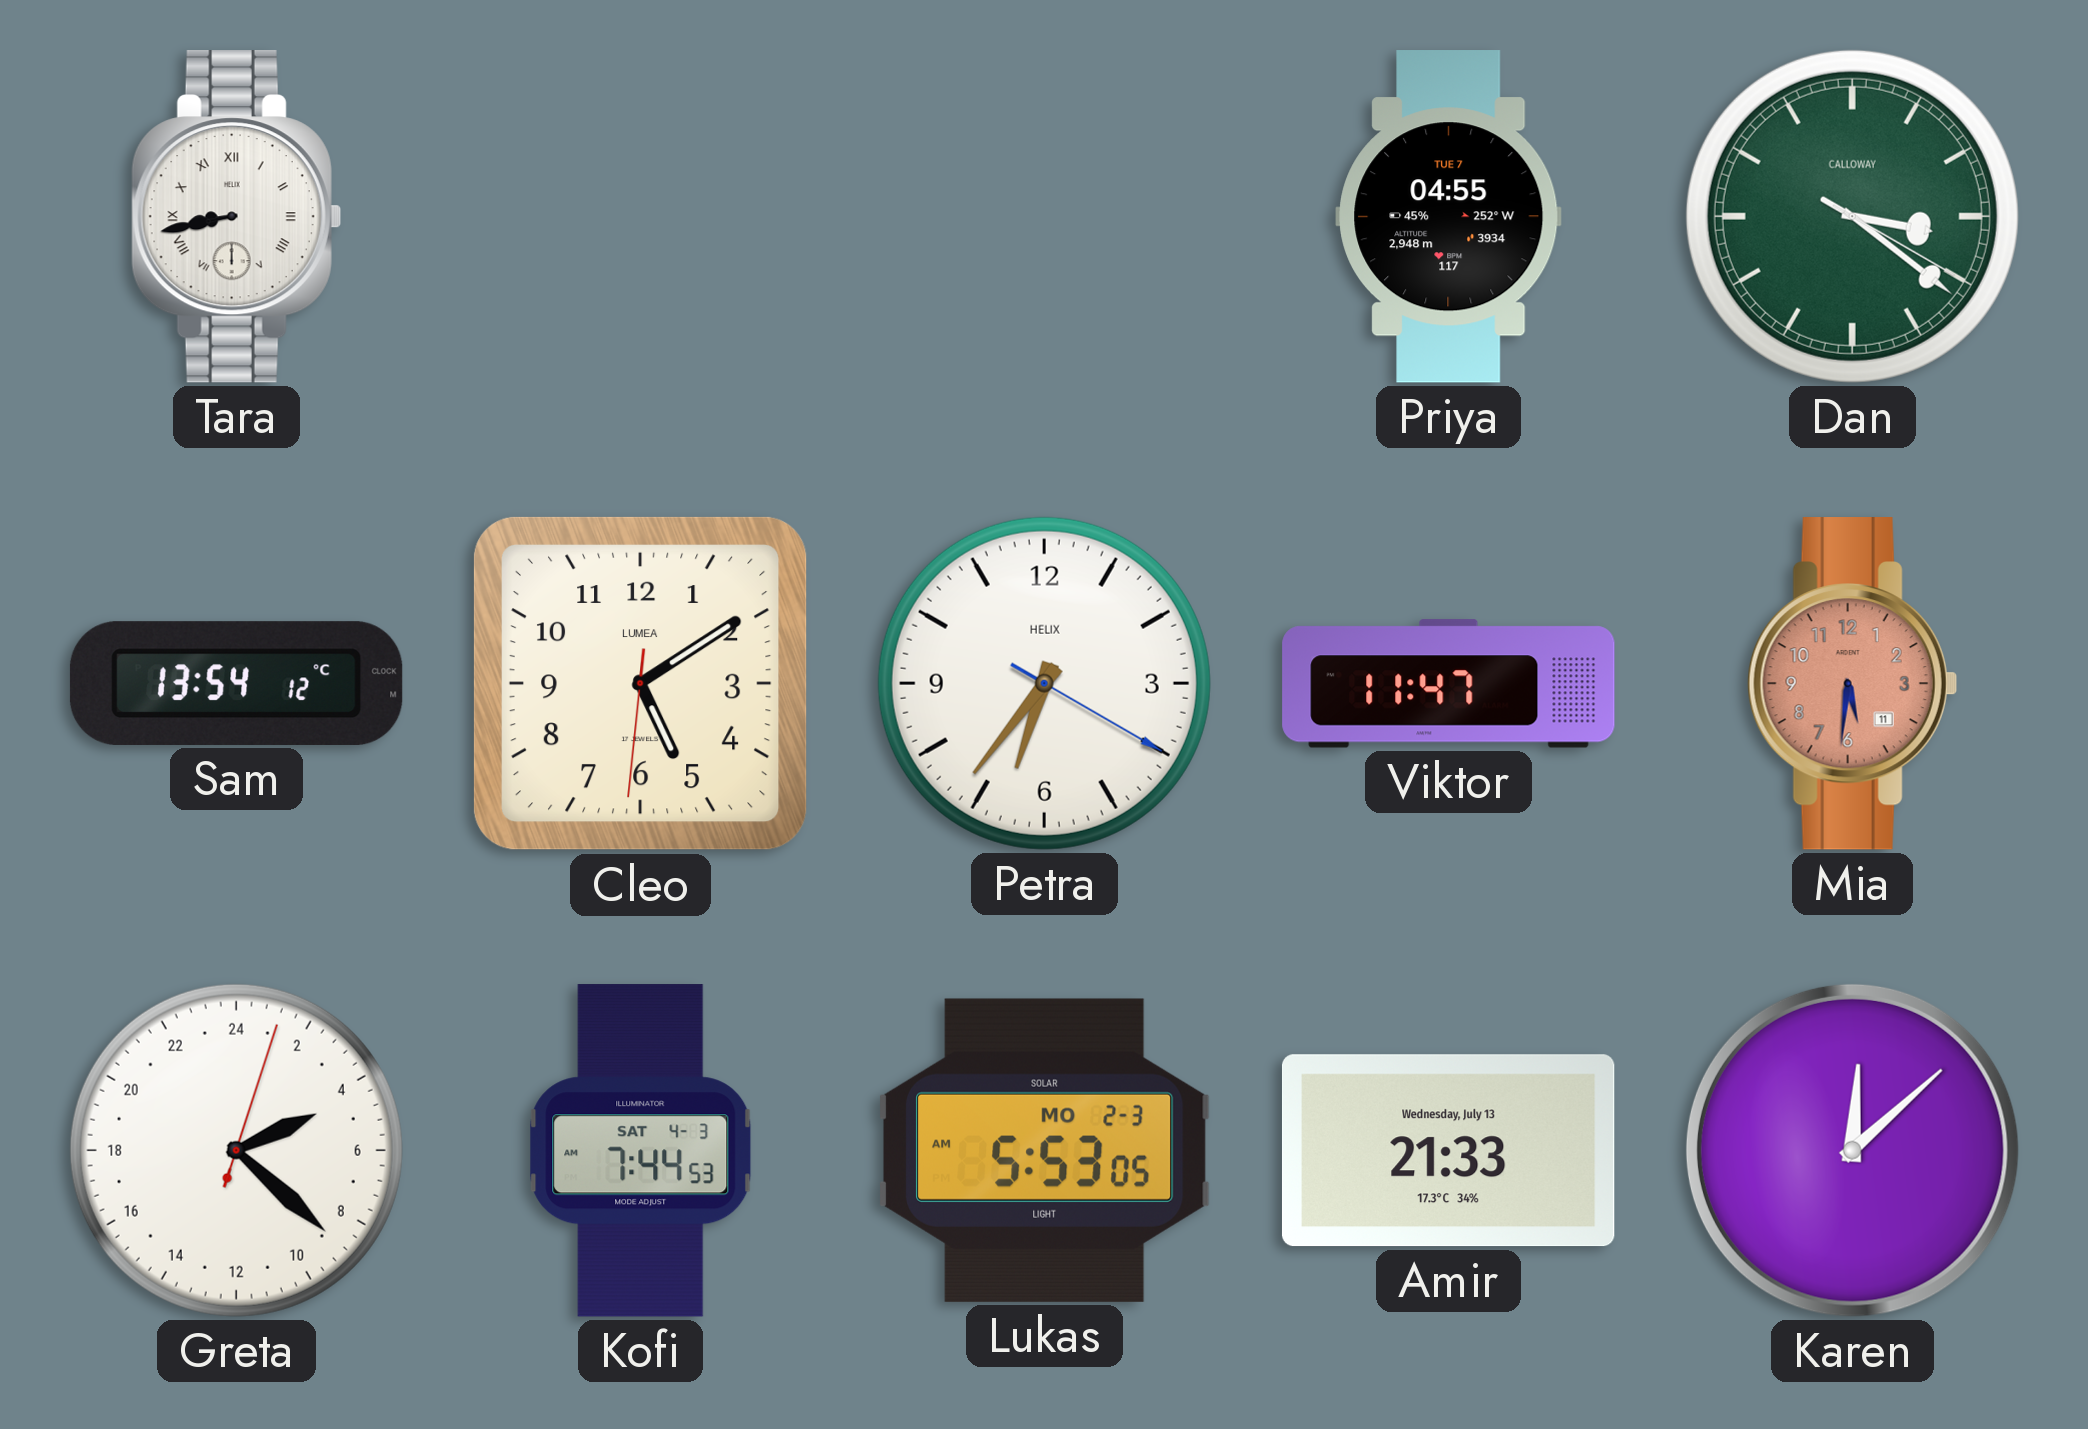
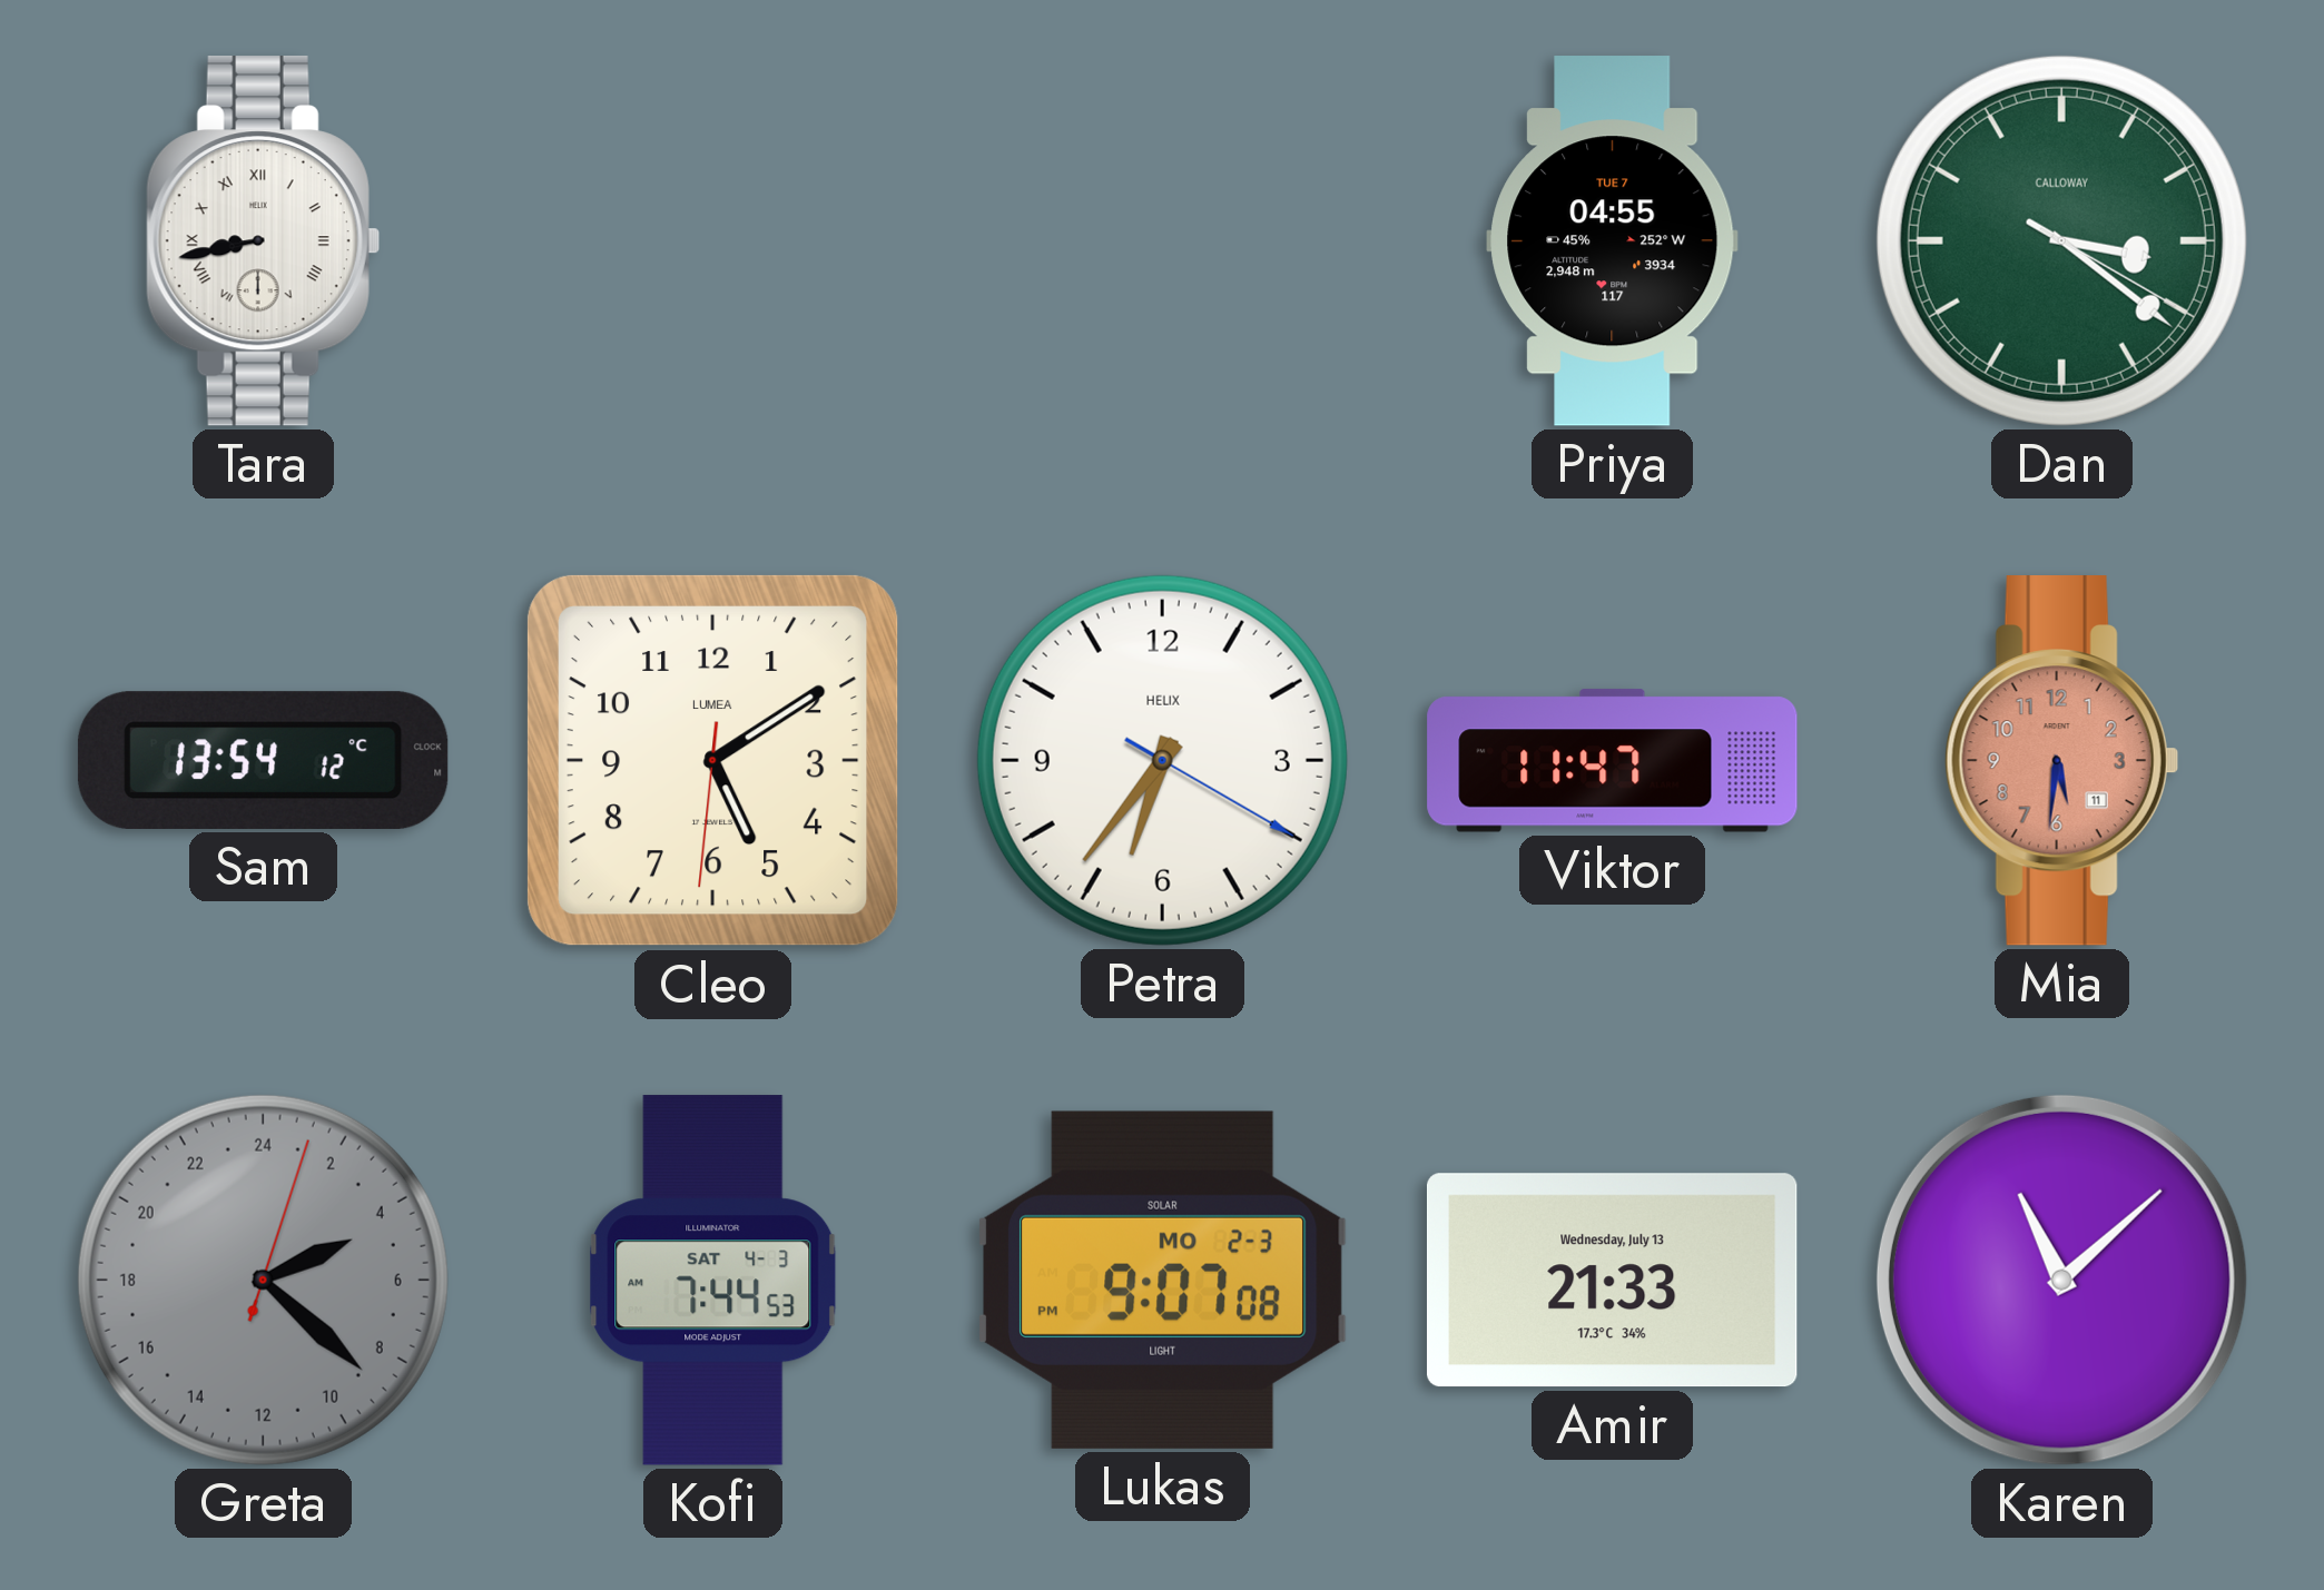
Greta dial: white -> grey (263, 1280)
Lukas: 5:53 -> 9:07 (1162, 1280)
Karen: 12:08 -> 11:08 (2061, 1280)
